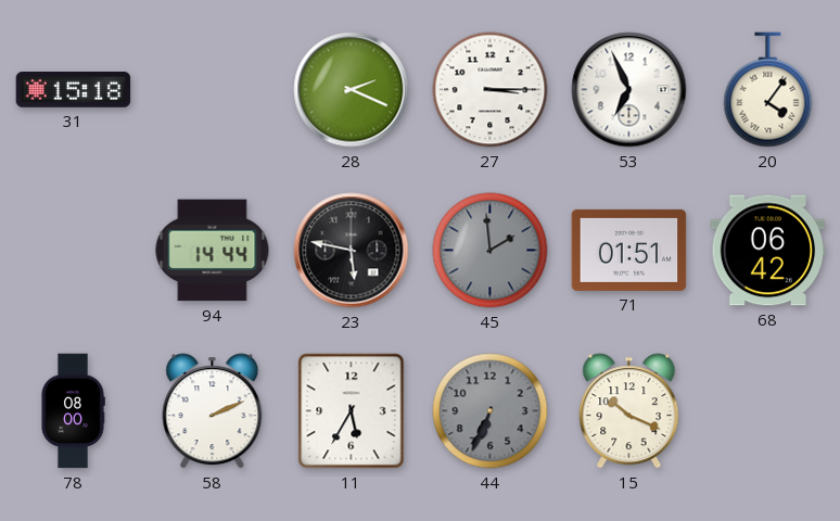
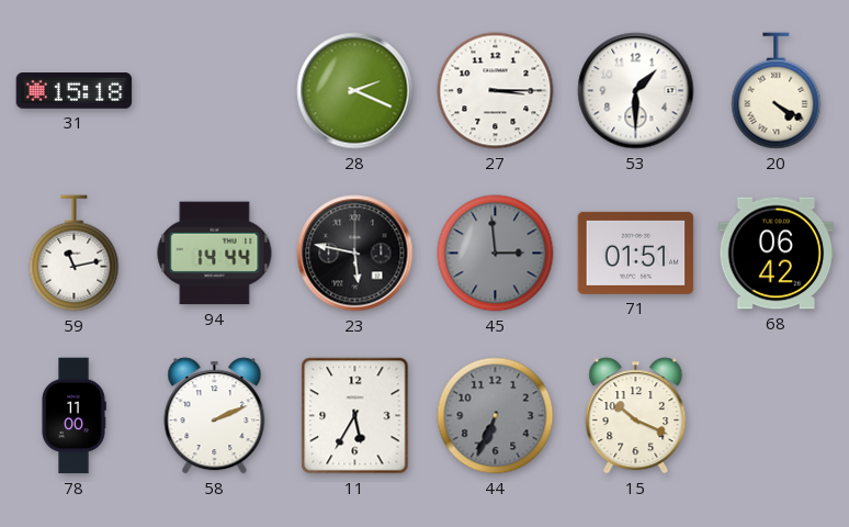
53: 6:56 -> 1:30 (636, 91)
20: 4:06 -> 4:20 (777, 91)
59: none -> 11:13 (75, 254)
45: 1:59 -> 2:59 (496, 254)
78: 08:00 -> 11:00 (73, 416)
